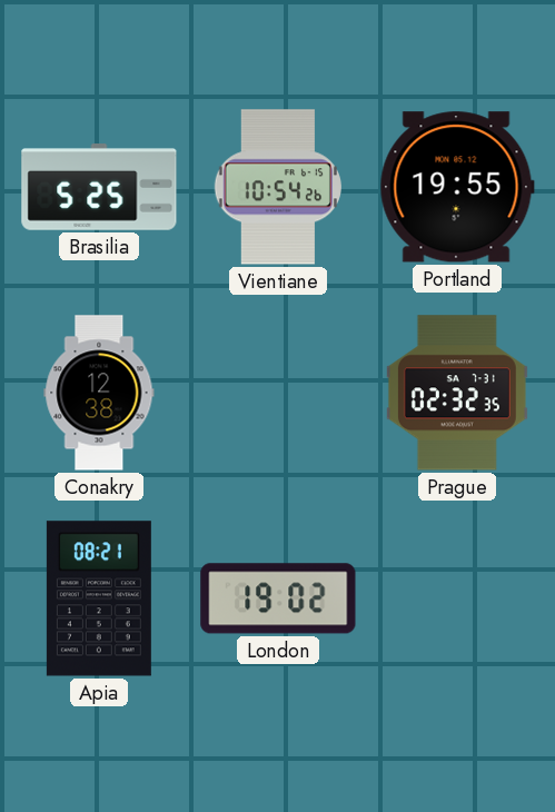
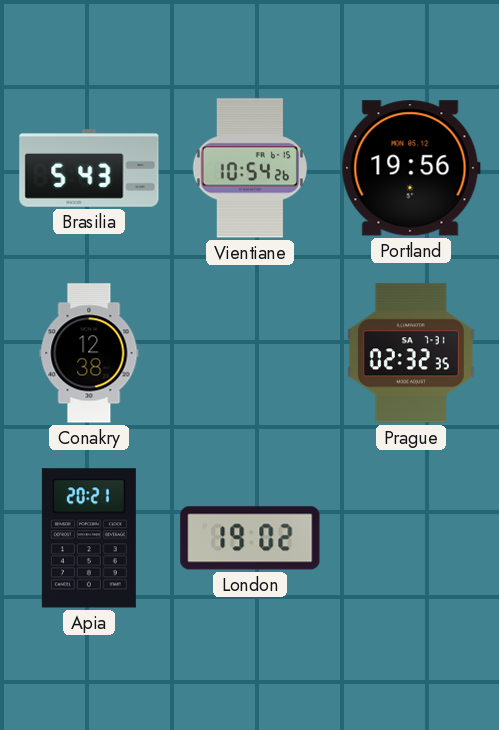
Brasilia: 5:25 -> 5:43 (89, 168)
Portland: 19:55 -> 19:56 (411, 168)
Apia: 08:21 -> 20:21 (89, 538)
